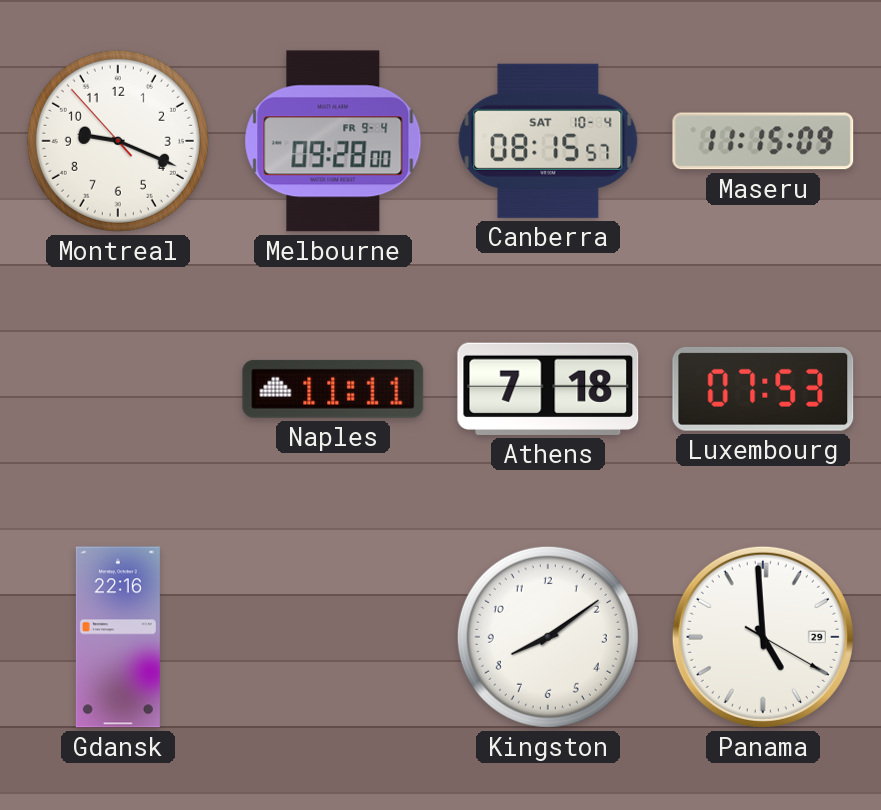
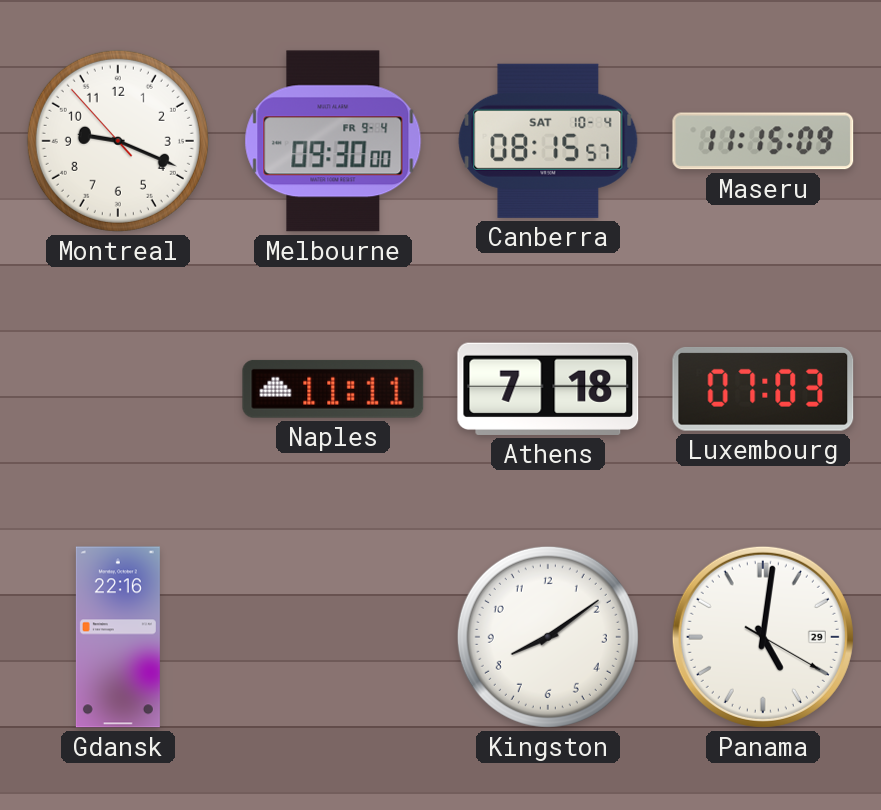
Melbourne: 09:28 -> 09:30 (333, 141)
Luxembourg: 07:53 -> 07:03 (763, 389)
Panama: 4:59 -> 5:01 (763, 637)
